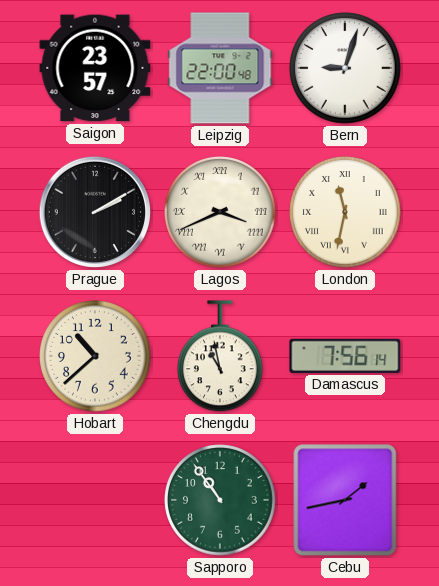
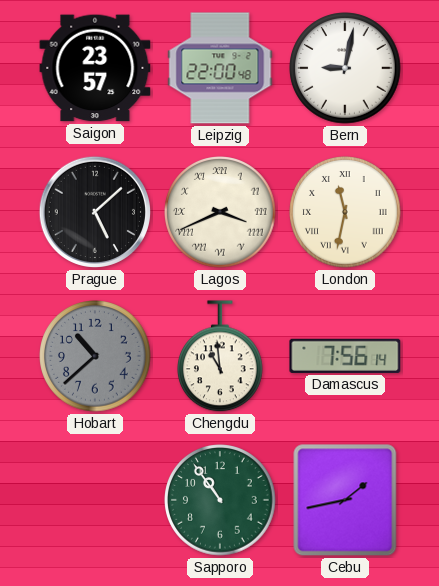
Bern: 9:03 -> 9:02 (345, 68)
Prague: 2:10 -> 5:08 (95, 212)
Hobart dial: cream -> grey (95, 356)
Chengdu: 10:58 -> 10:59 (221, 357)
